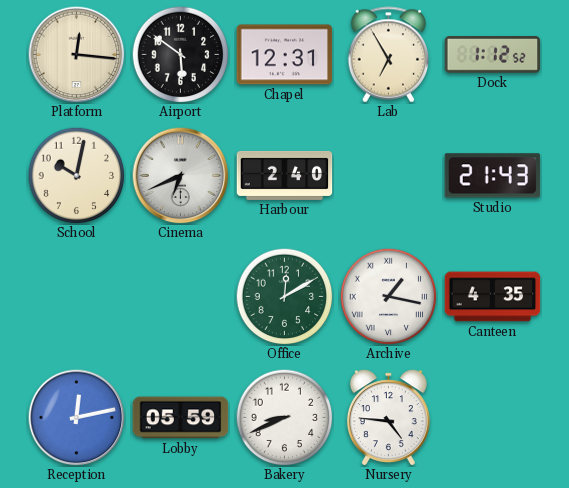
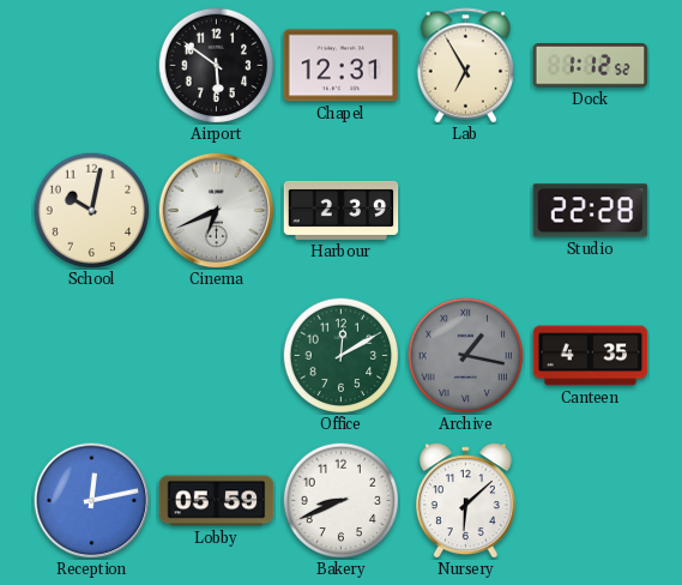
Platform: 12:16 -> none (77, 55)
Harbour: 2:40 -> 2:39 (342, 210)
Studio: 21:43 -> 22:28 (591, 211)
Archive dial: white -> grey (465, 355)
Nursery: 4:46 -> 6:08 (465, 501)
